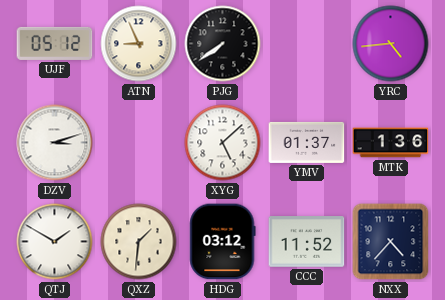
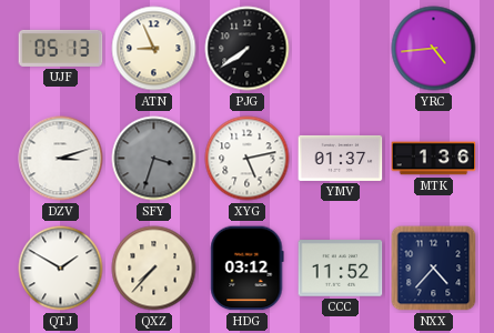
UJF: 05:12 -> 05:13 (61, 48)
SFY: none -> 3:33 (154, 159)
XYG: 5:08 -> 5:13 (248, 159)
QXZ: 1:31 -> 7:37 (154, 269)
